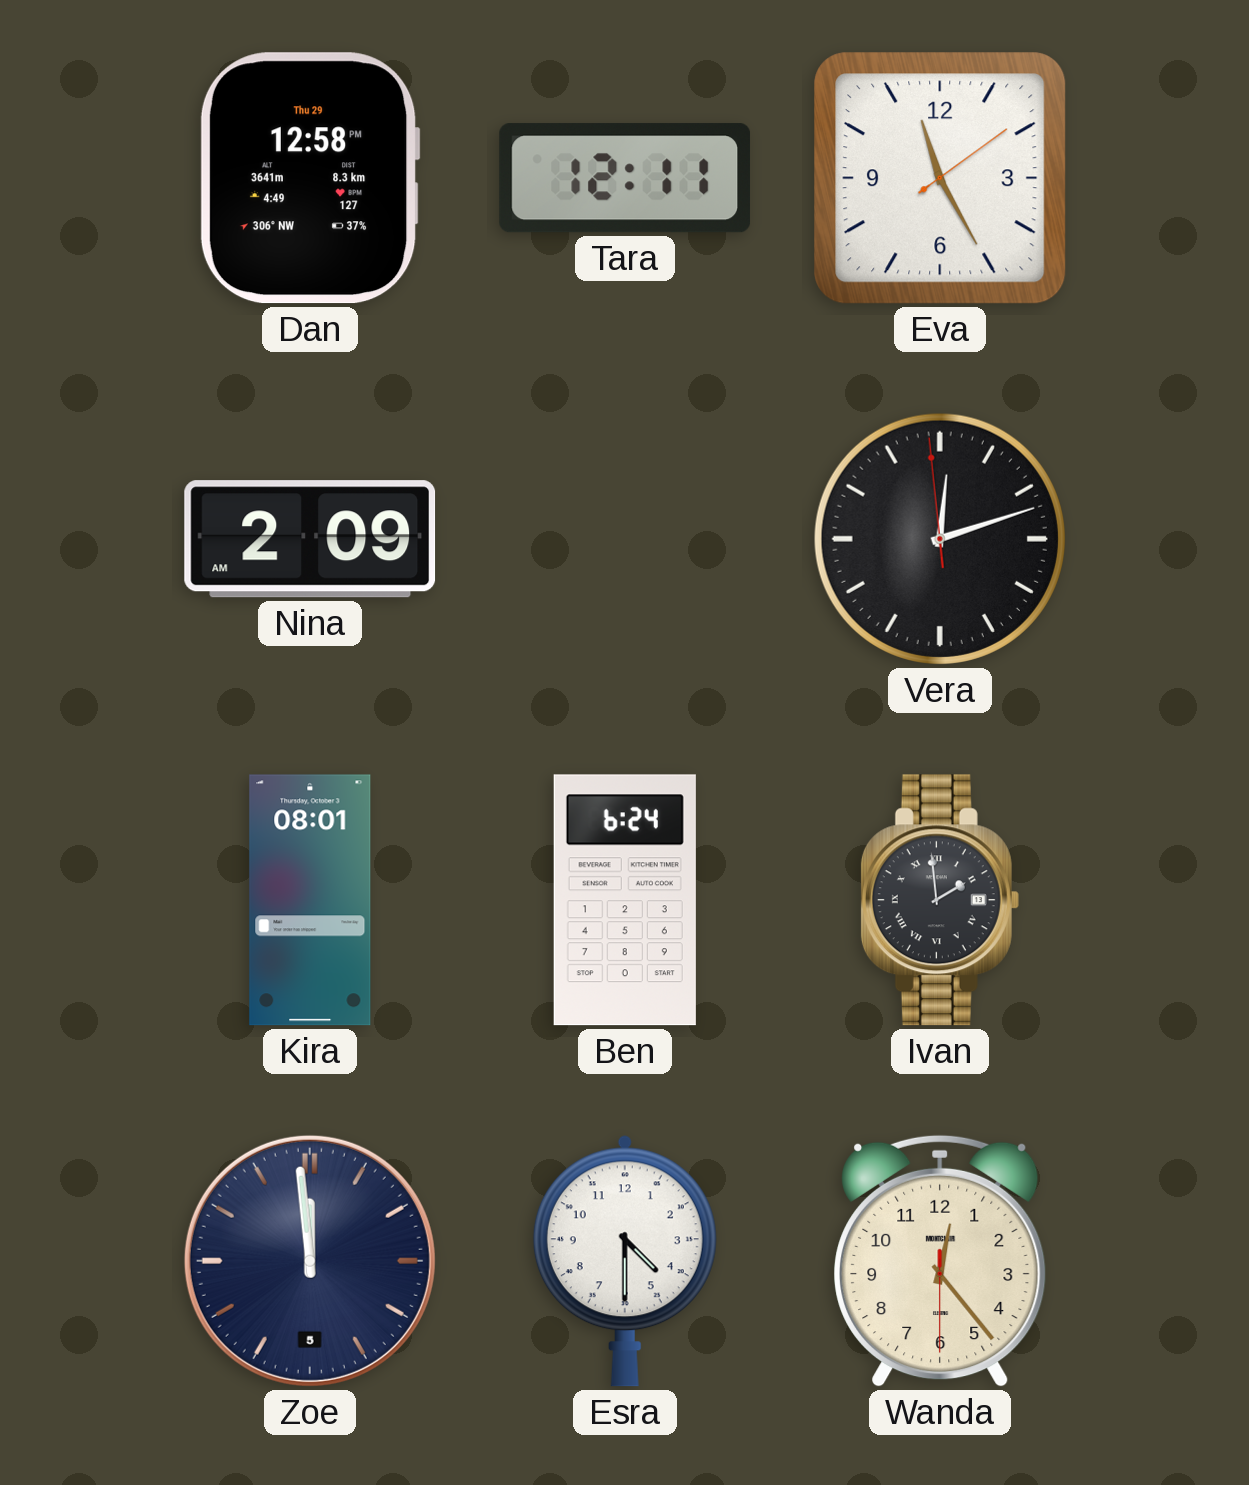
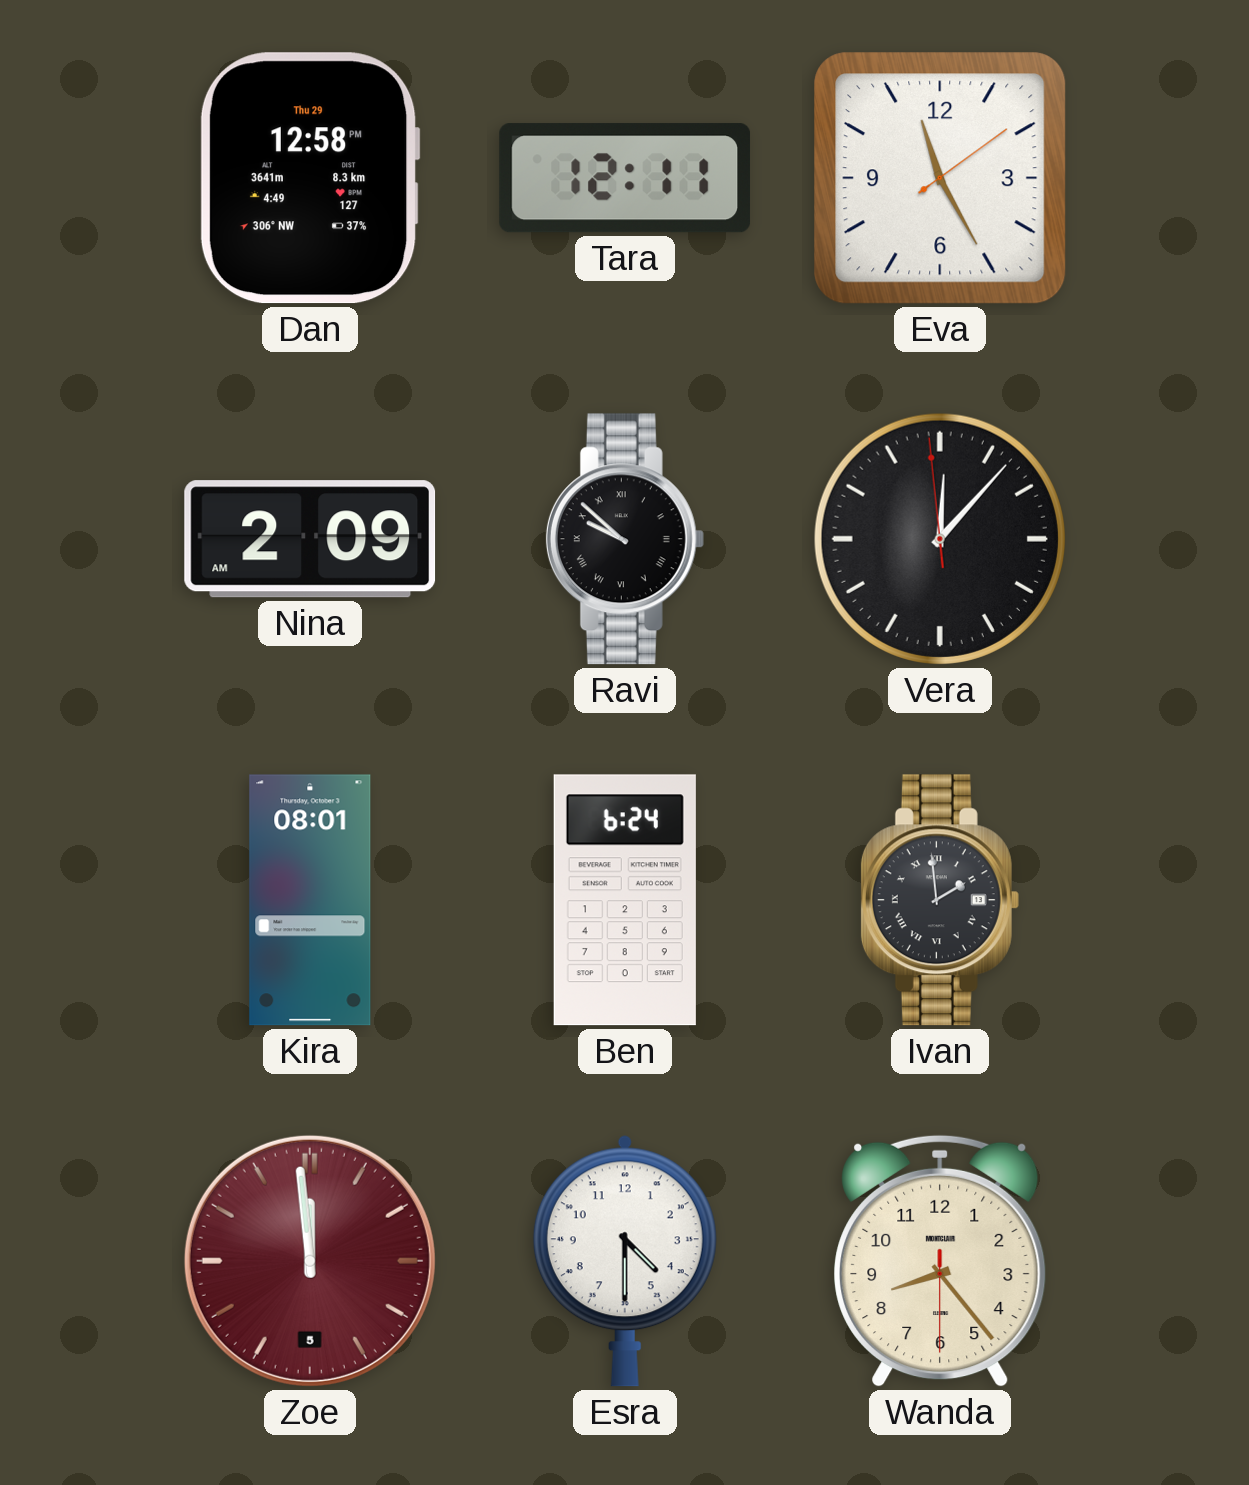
Ravi: none -> 9:52 (625, 539)
Vera: 12:11 -> 12:06 (940, 539)
Zoe dial: navy -> burgundy (310, 1261)
Wanda: 12:23 -> 8:23 (940, 1261)
